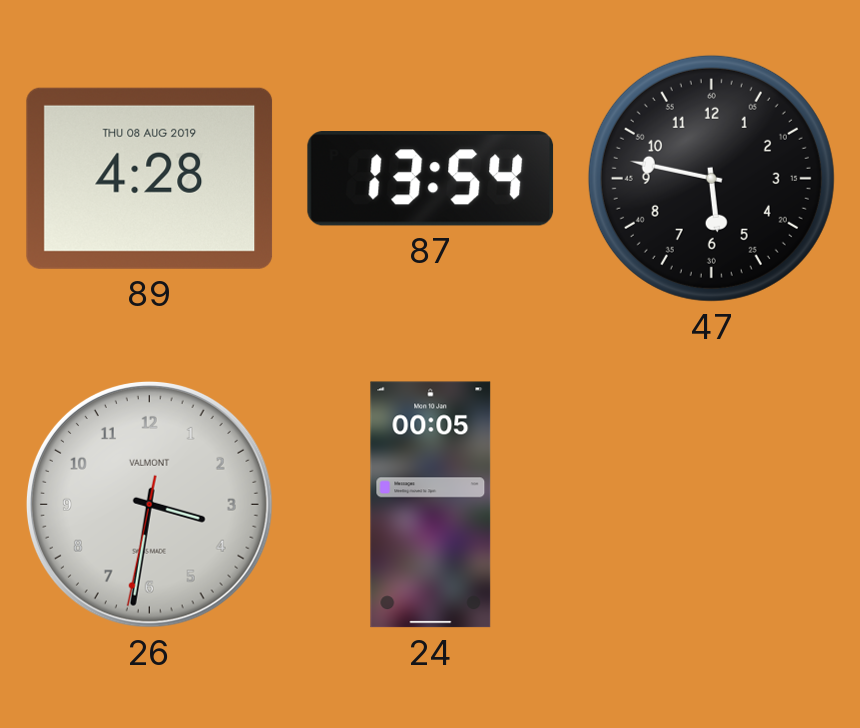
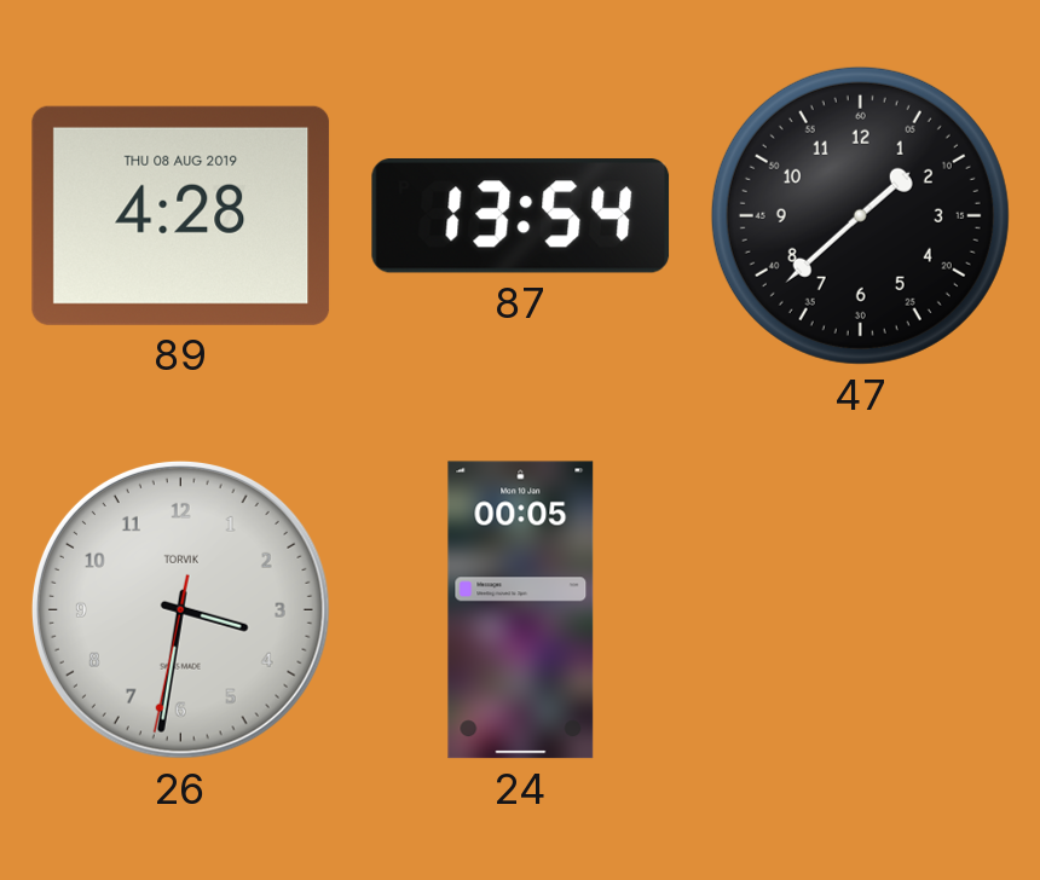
47: 5:47 -> 1:38 (860, 215)
26 brand: VALMONT -> TORVIK (180, 609)
